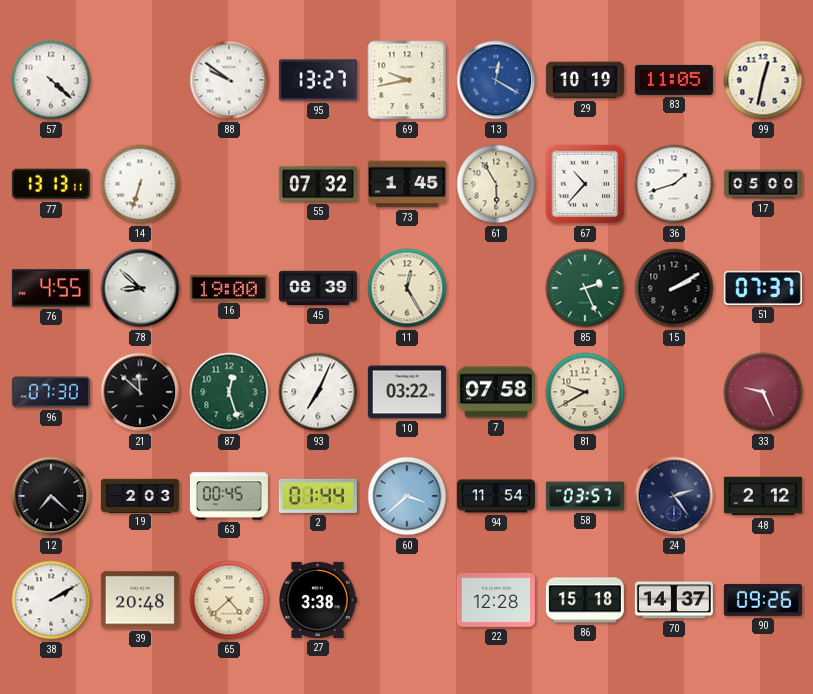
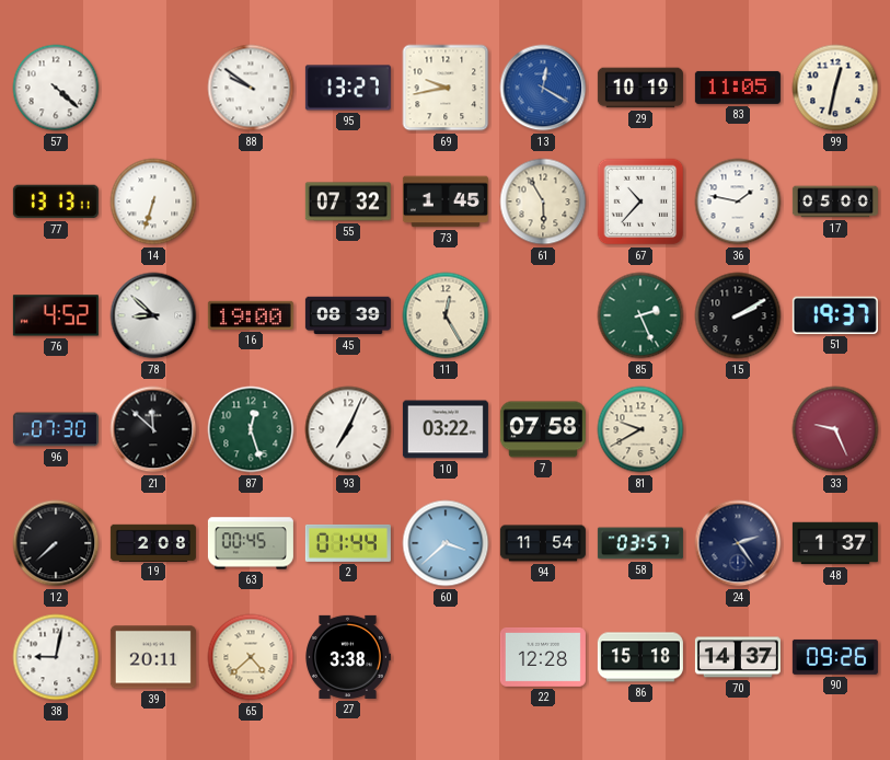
36: 1:42 -> 1:47 (738, 201)
76: 4:55 -> 4:52 (56, 315)
51: 07:37 -> 19:37 (835, 315)
12: 7:22 -> 7:38 (56, 543)
19: 2:03 -> 2:08 (153, 542)
48: 2:12 -> 1:37 (835, 543)
38: 2:10 -> 9:02 (56, 657)
39: 20:48 -> 20:11 (153, 657)
